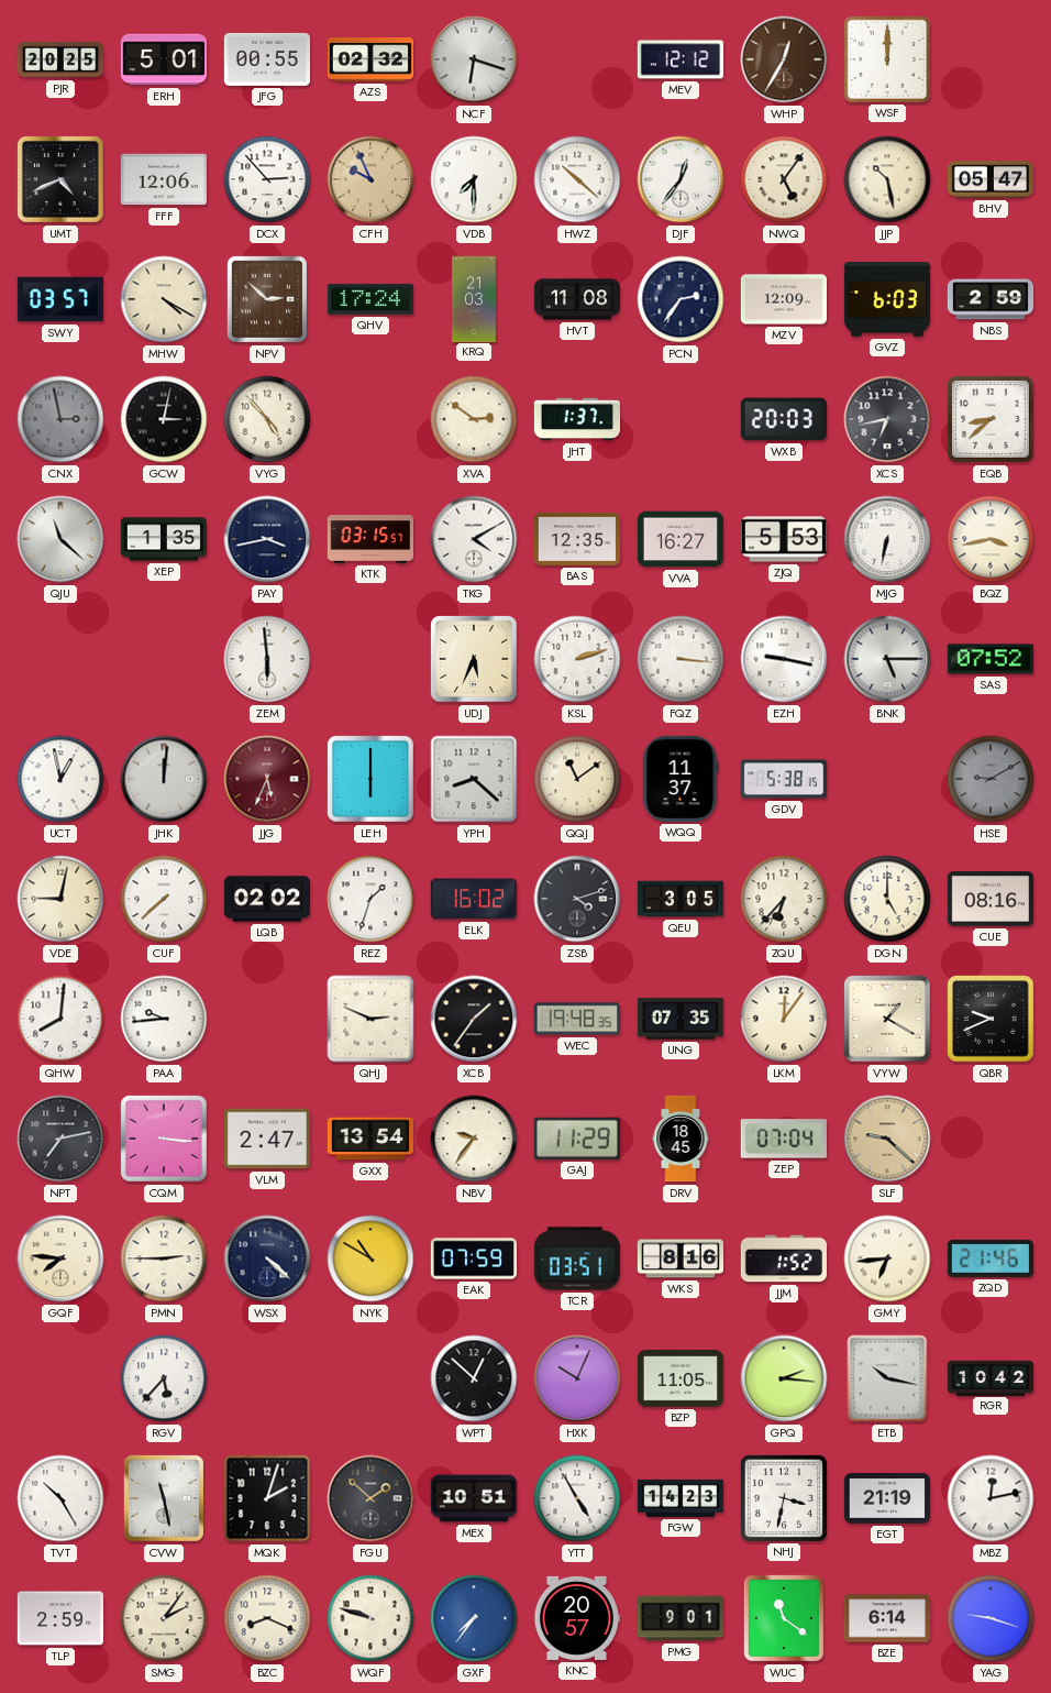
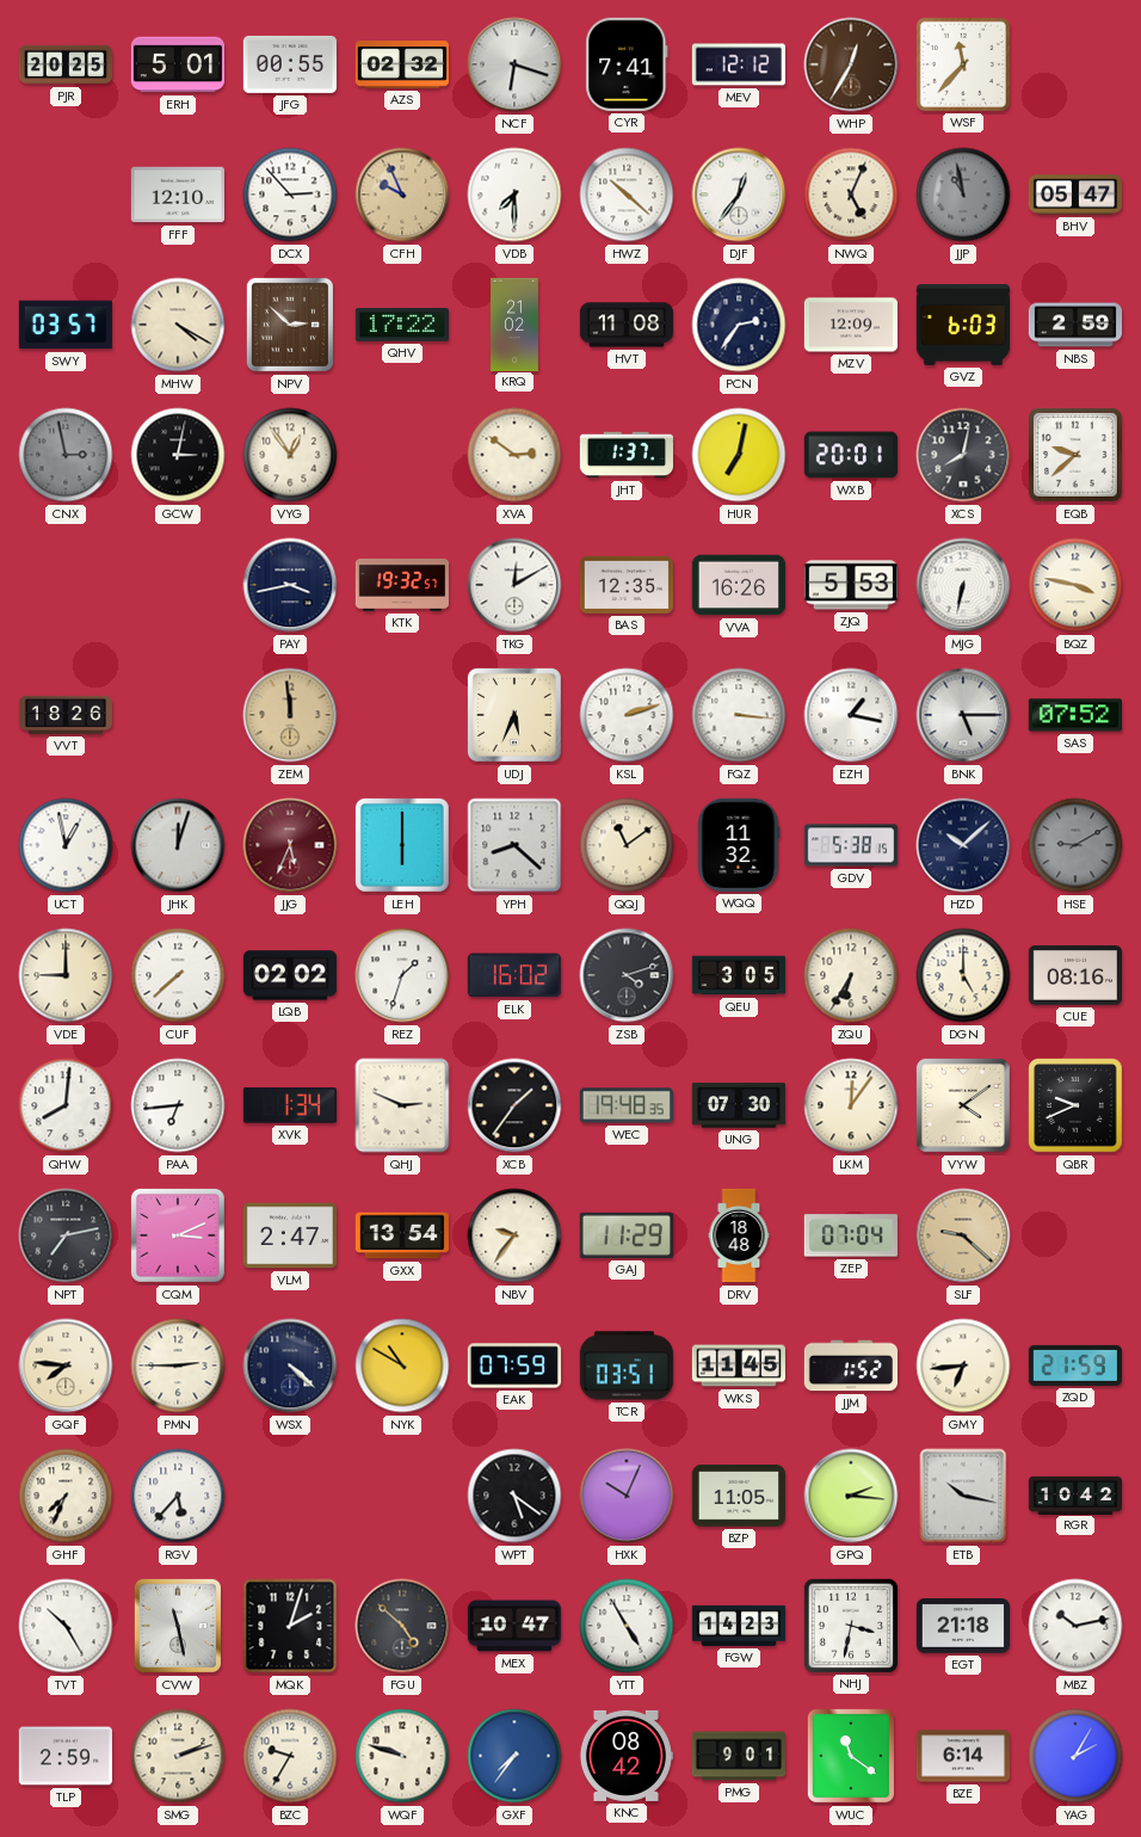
CYR: none -> 7:41 (627, 64)
WSF: 12:00 -> 11:37 (963, 64)
UMT: 4:41 -> none (60, 179)
FFF: 12:06 -> 12:10 (177, 195)
NWQ: 5:06 -> 5:04 (851, 195)
JJP: 10:28 -> 10:58 (963, 195)
JJP dial: cream -> grey (963, 195)
QHV: 17:24 -> 17:22 (401, 325)
KRQ: 21:03 -> 21:02 (516, 323)
VYG: 4:53 -> 12:54 (290, 455)
HUR: none -> 7:02 (739, 455)
WXB: 20:03 -> 20:01 (851, 455)
XCS: 6:43 -> 8:02 (963, 455)
EQB: 8:38 -> 9:38 (1075, 455)
QJU: 11:22 -> none (60, 539)
XEP: 1:35 -> none (163, 539)
KTK: 03:15 -> 19:32 (401, 586)
TKG: 4:10 -> 12:10 (514, 585)
VVA: 16:27 -> 16:26 (738, 585)
BQZ: 3:43 -> 3:47 (1075, 585)
VVT: none -> 18:26 (64, 715)
ZEM: 5:59 -> 11:59 (290, 715)
ZEM dial: white -> champagne (290, 715)
EZH: 9:17 -> 1:17 (851, 715)
JHK: 12:01 -> 12:03 (178, 845)
WQQ: 11:37 -> 11:32 (739, 845)
HZD: none -> 10:08 (963, 845)
VDE: 9:02 -> 9:00 (66, 975)
ZQU: 6:37 -> 6:35 (851, 975)
PAA: 9:44 -> 6:44 (178, 1105)
XVK: none -> 1:34 (290, 1105)
UNG: 07:35 -> 07:30 (739, 1105)
VYW: 1:20 -> 4:09 (963, 1105)
CQM: 3:16 -> 3:11 (178, 1235)
DRV: 18:45 -> 18:48 (739, 1235)
WKS: 8:16 -> 11:45 (738, 1366)
ZQD: 21:46 -> 21:59 (1074, 1366)
GHF: none -> 7:34 (66, 1496)
WPT: 12:52 -> 5:21 (514, 1496)
FGU: 1:52 -> 4:52 (402, 1626)
MEX: 10:51 -> 10:47 (513, 1626)
EGT: 21:19 -> 21:18 (962, 1626)
MBZ: 12:13 -> 10:13 (1075, 1626)
SMG: 2:06 -> 2:12 (178, 1756)
BZC: 8:19 -> 9:35 (290, 1756)
KNC: 20:57 -> 08:42 (625, 1756)
YAG: 9:18 -> 2:05 (1075, 1756)
